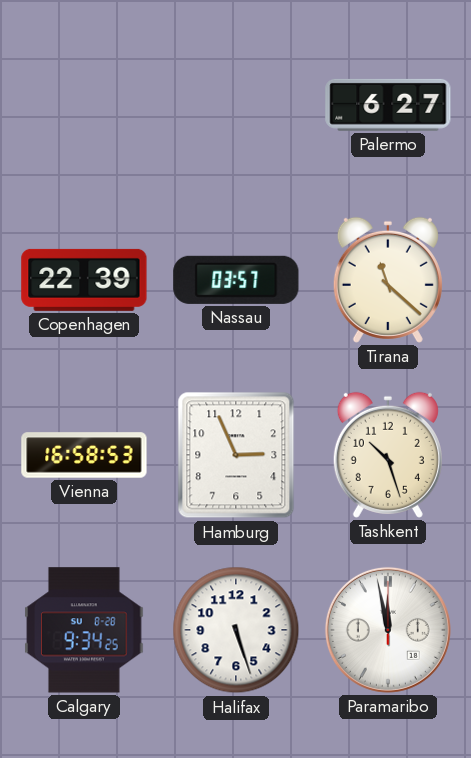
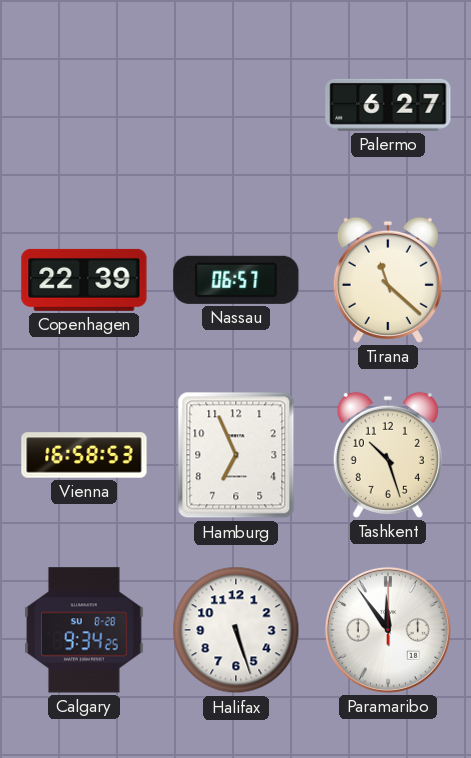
Nassau: 03:57 -> 06:57 (236, 280)
Hamburg: 2:56 -> 6:56 (236, 455)
Paramaribo: 11:58 -> 11:54 (388, 630)
